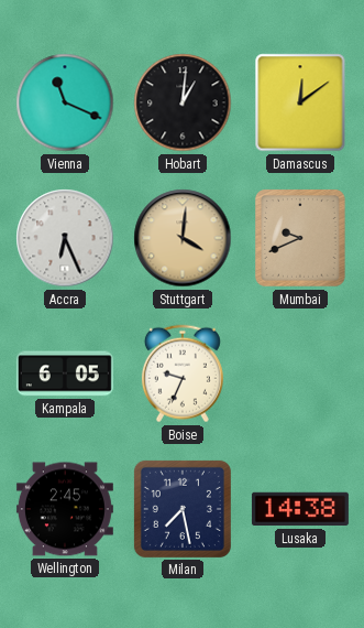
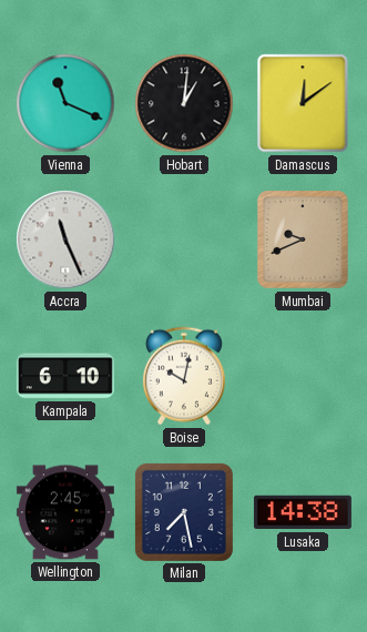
Accra: 6:26 -> 11:26 (65, 239)
Stuttgart: 4:01 -> none (183, 238)
Kampala: 6:05 -> 6:10 (65, 376)
Boise: 9:34 -> 10:02 (184, 376)
